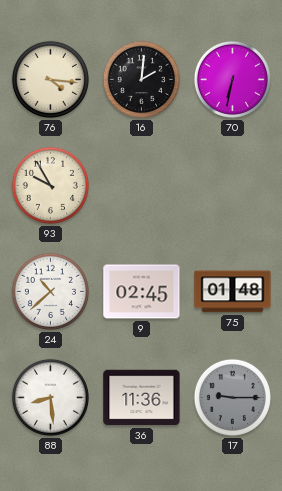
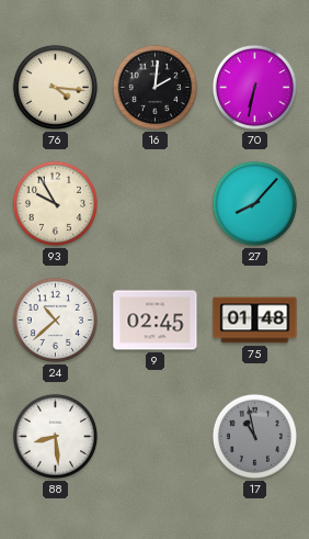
27: none -> 8:07 (254, 203)
36: 11:36 -> none (142, 398)
17: 9:15 -> 10:58 (254, 436)
